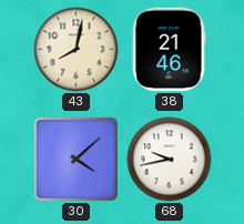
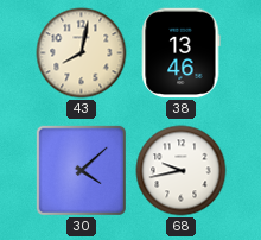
38: 21:46 -> 13:46 (180, 53)
